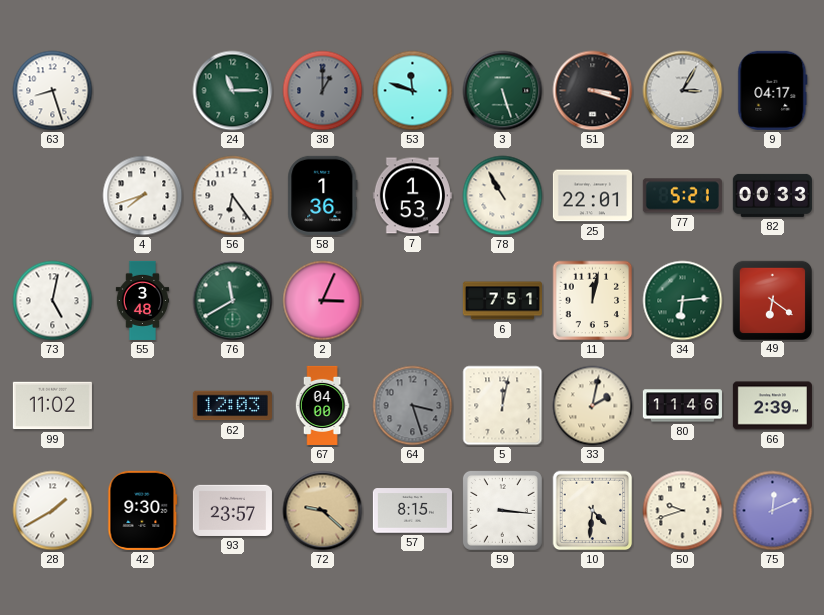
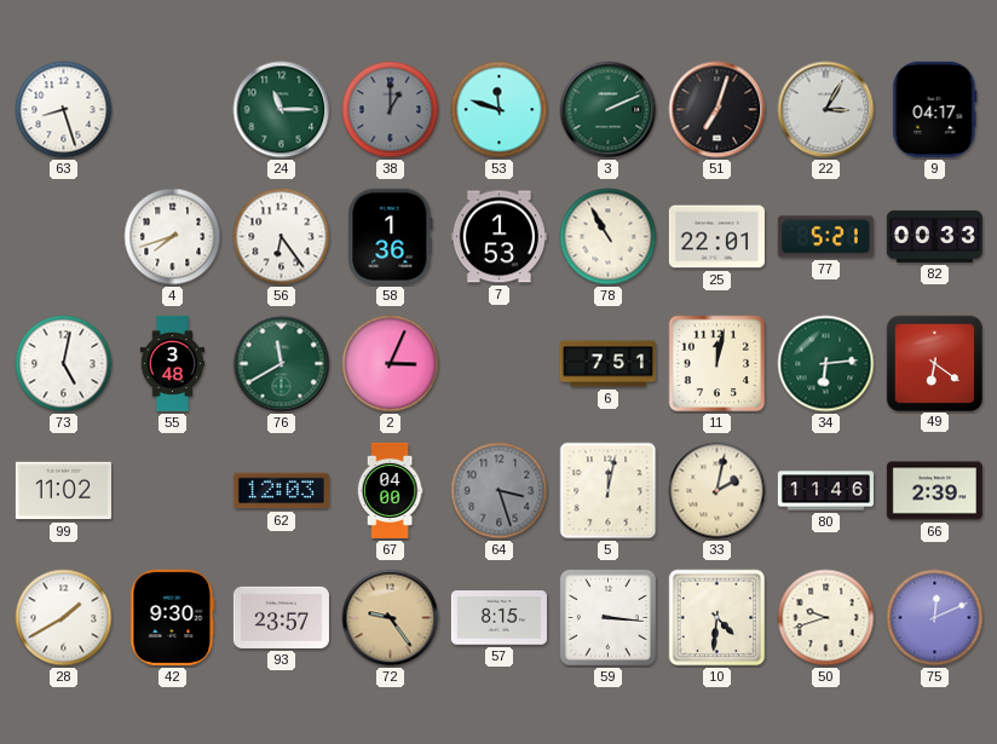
3: 5:27 -> 2:11 (609, 110)
51: 3:18 -> 7:03 (718, 110)
72: 9:22 -> 9:24 (391, 618)
